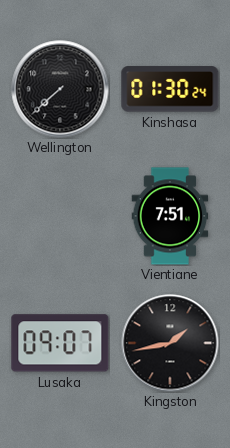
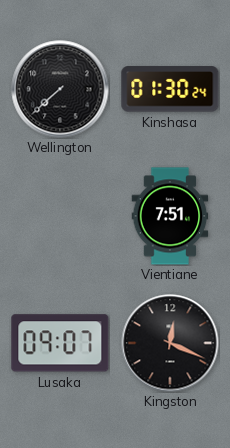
Kingston: 1:43 -> 12:19 (170, 343)
